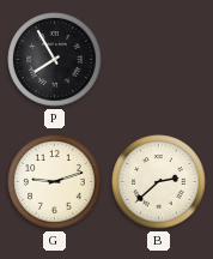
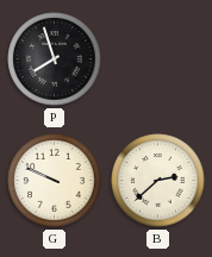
P: 7:55 -> 7:57 (55, 59)
G: 9:12 -> 9:49 (55, 181)
